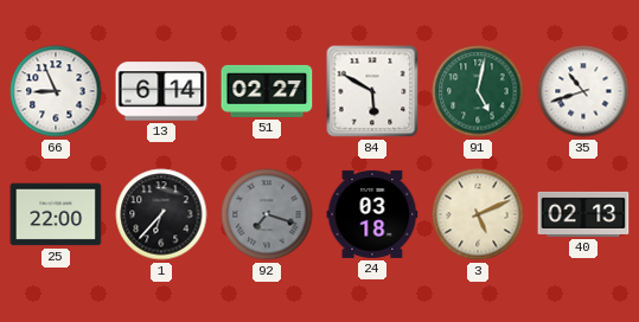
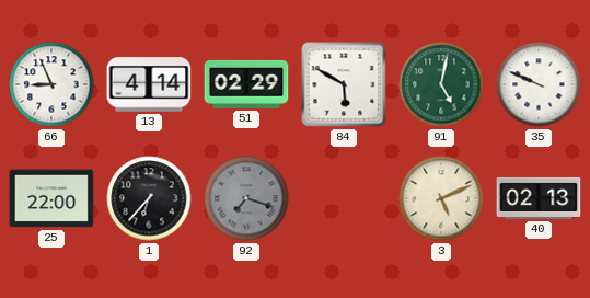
13: 6:14 -> 4:14 (149, 84)
51: 02:27 -> 02:29 (246, 84)
35: 10:42 -> 9:49 (539, 84)
24: 03:18 -> none (372, 214)
